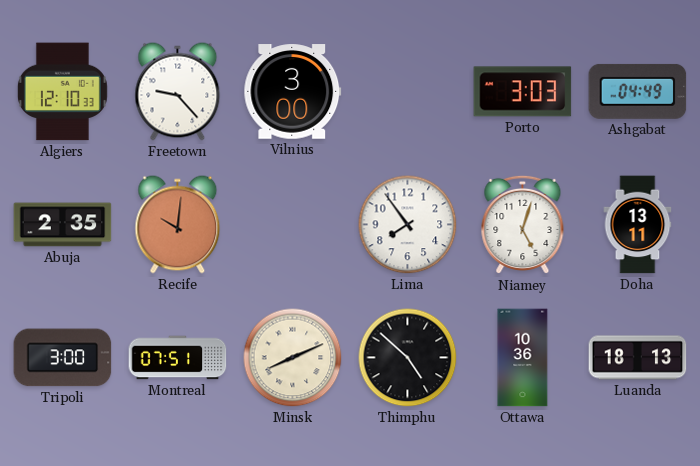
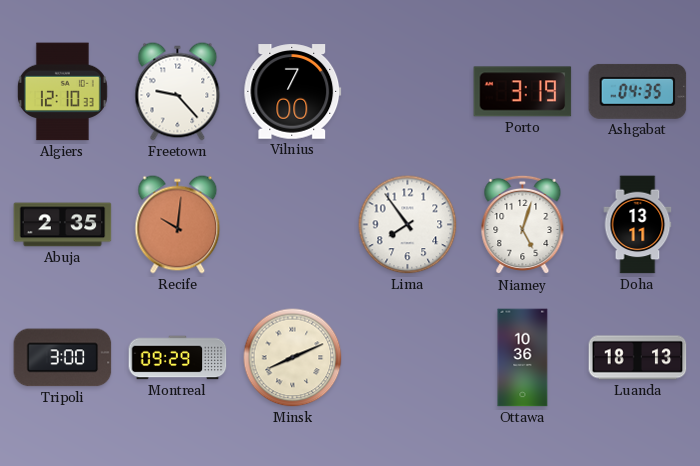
Vilnius: 3:00 -> 7:00 (293, 92)
Porto: 3:03 -> 3:19 (523, 92)
Ashgabat: 04:49 -> 04:35 (638, 91)
Montreal: 07:51 -> 09:29 (178, 358)
Thimphu: 4:52 -> none (408, 358)
